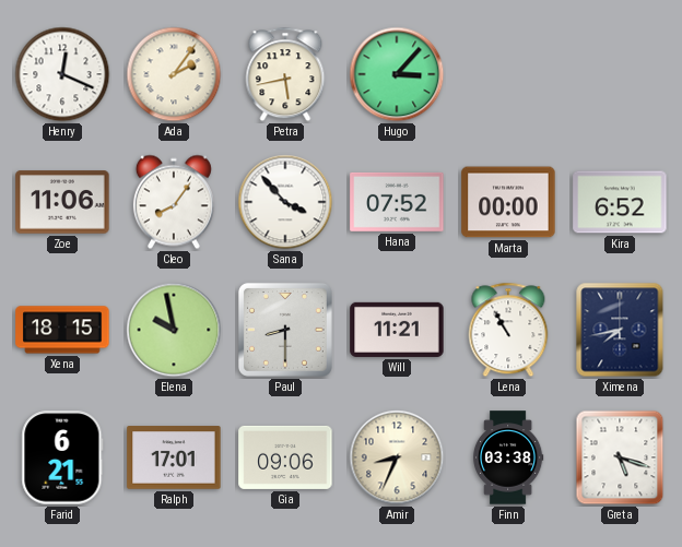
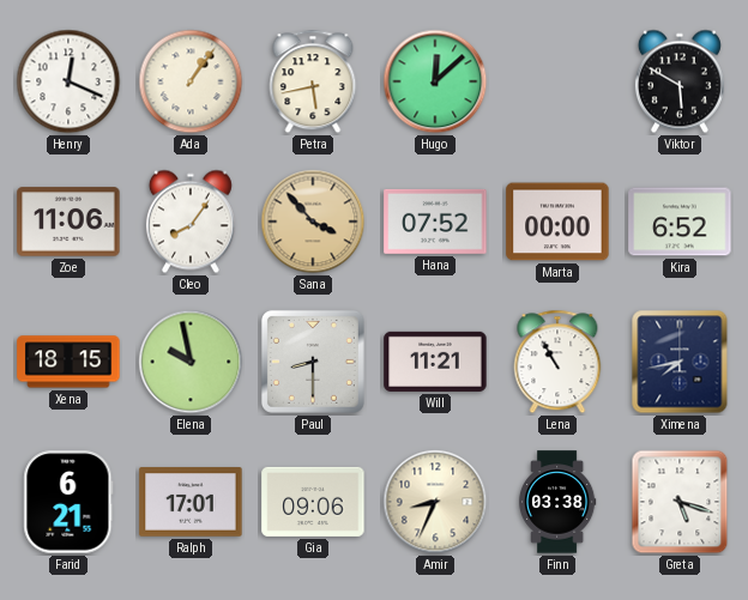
Ada: 2:06 -> 1:06 (191, 81)
Hugo: 3:07 -> 12:08 (435, 81)
Viktor: none -> 5:50 (680, 81)
Sana dial: white -> champagne (313, 222)
